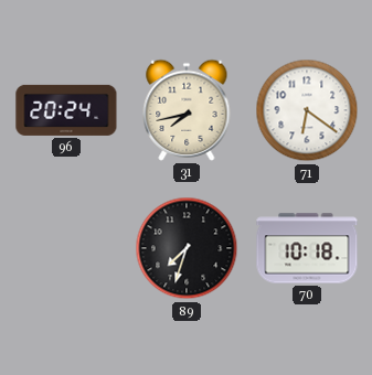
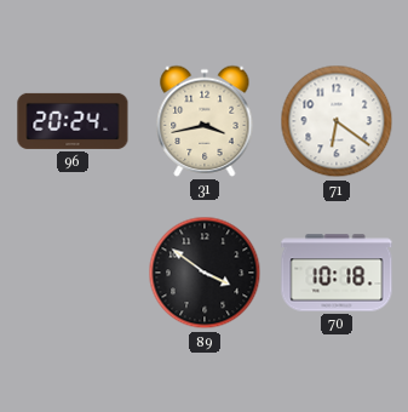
31: 7:43 -> 3:43 (205, 121)
89: 7:33 -> 3:51 (205, 273)
